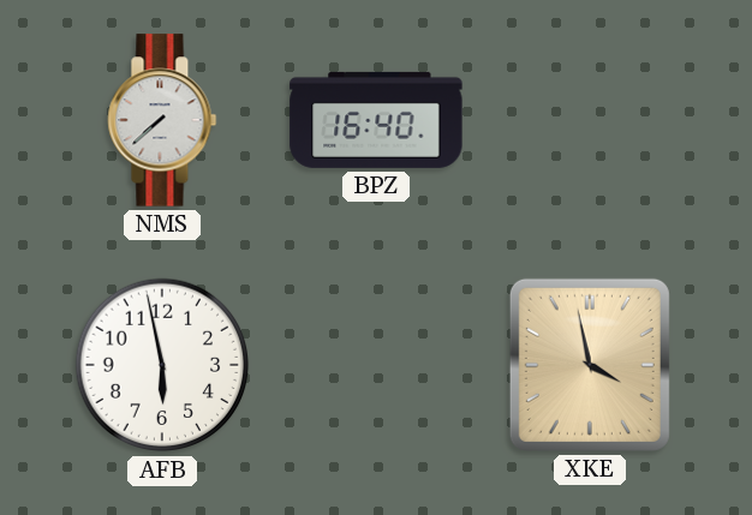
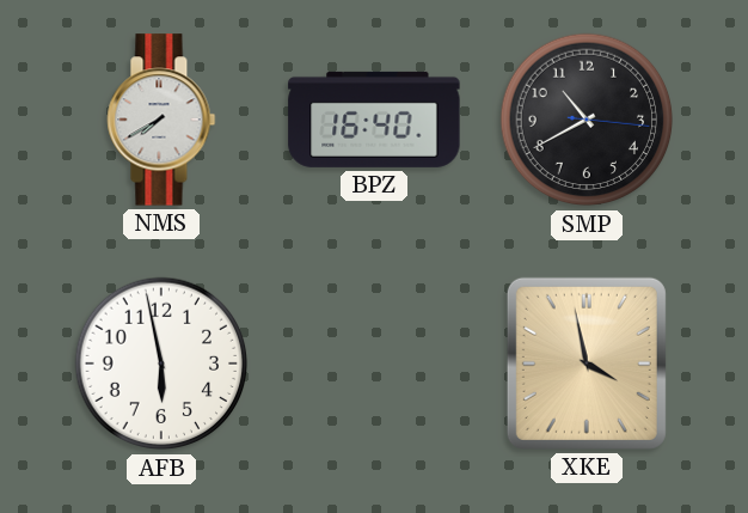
NMS: 7:38 -> 7:40 (161, 120)
SMP: none -> 10:40 (587, 120)
